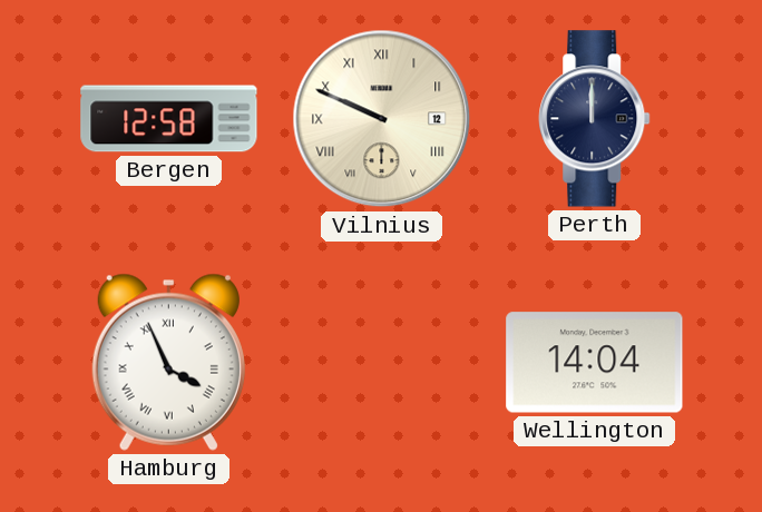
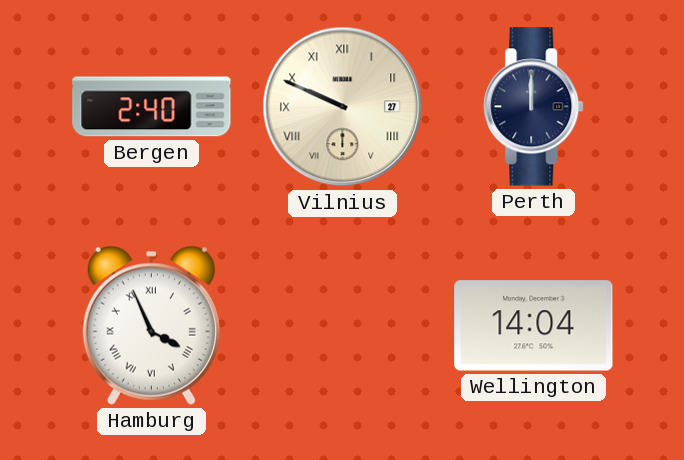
Bergen: 12:58 -> 2:40 (152, 107)
Vilnius date: 12 -> 27 (343, 107)
